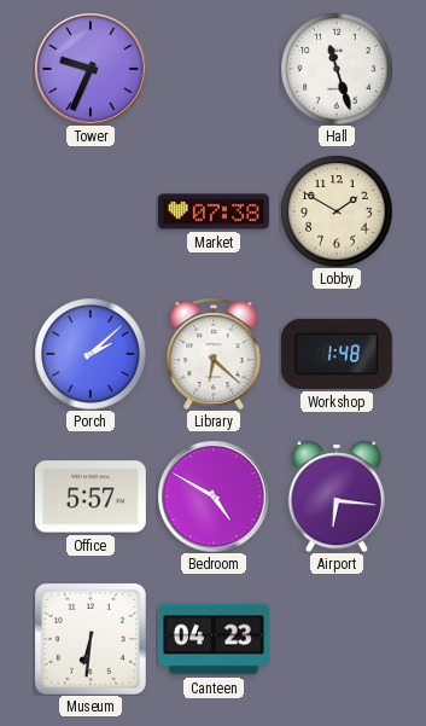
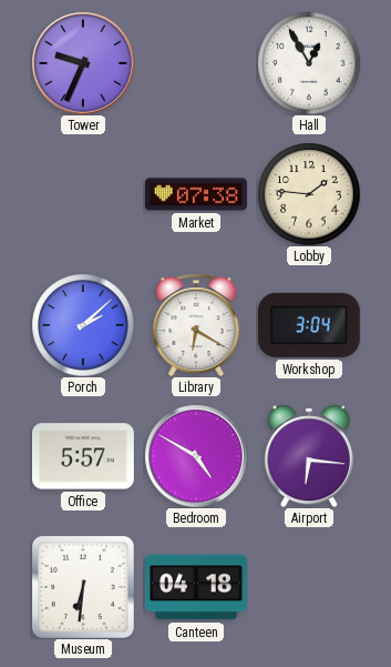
Hall: 11:27 -> 12:55 (309, 63)
Lobby: 1:50 -> 1:46 (309, 194)
Library: 6:22 -> 6:20 (196, 325)
Workshop: 1:48 -> 3:04 (309, 325)
Canteen: 04:23 -> 04:18 (196, 587)
